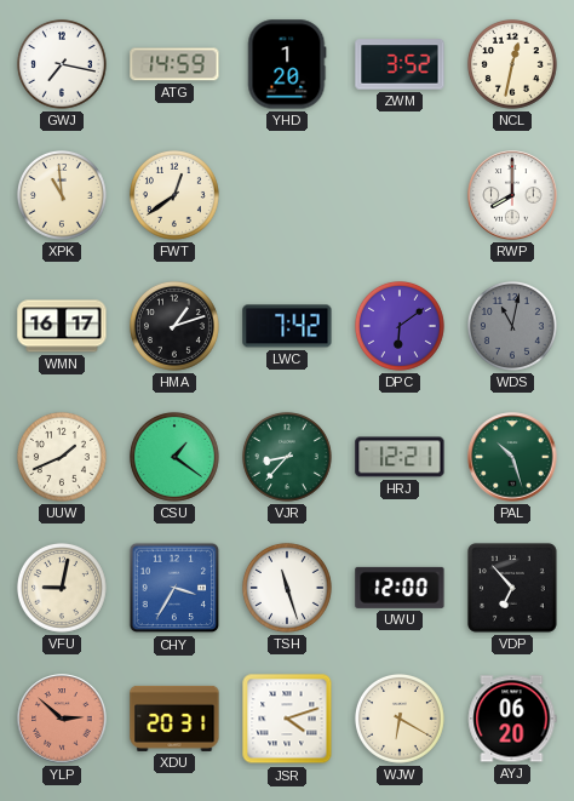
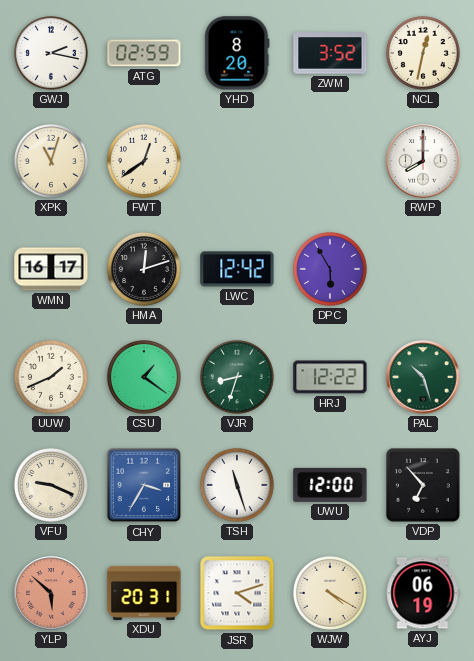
GWJ: 7:17 -> 2:17 (51, 53)
ATG: 14:59 -> 02:59 (144, 53)
YHD: 1:20 -> 8:20 (237, 53)
XPK: 10:59 -> 11:03 (51, 161)
HMA: 1:12 -> 12:12 (144, 269)
LWC: 7:42 -> 12:42 (237, 269)
DPC: 6:09 -> 5:55 (330, 269)
WDS: 11:02 -> none (512, 326)
VJR: 8:37 -> 8:33 (237, 377)
HRJ: 12:21 -> 12:22 (330, 377)
VFU: 9:02 -> 9:19 (51, 485)
YLP: 2:52 -> 5:52 (51, 593)
WJW: 6:20 -> 4:20 (330, 593)
AYJ: 06:20 -> 06:19 (423, 593)
